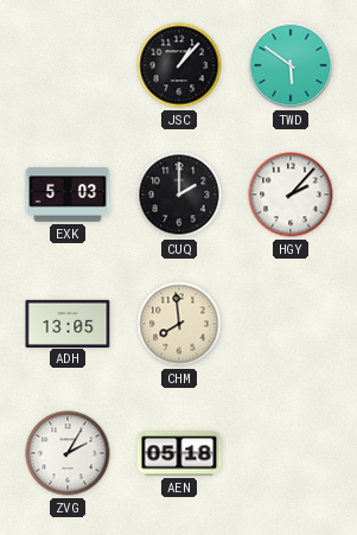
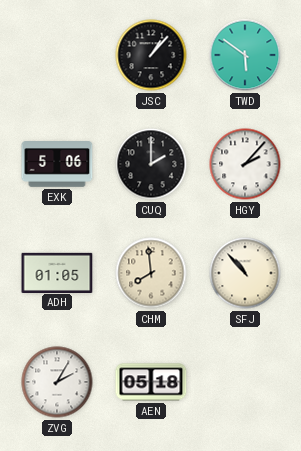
EXK: 5:03 -> 5:06 (57, 165)
ADH: 13:05 -> 01:05 (57, 272)
SFJ: none -> 10:53 (245, 273)
